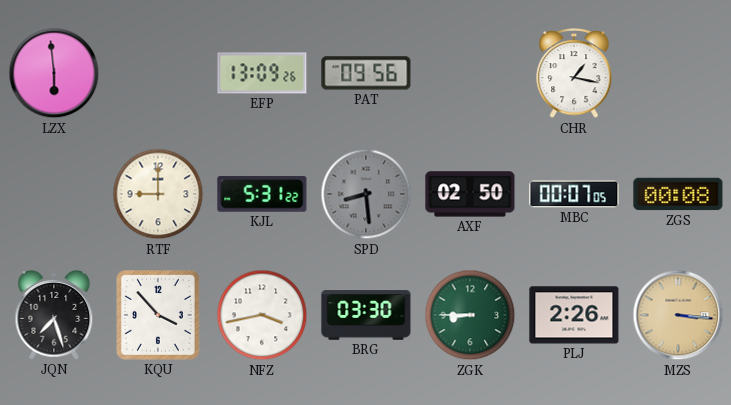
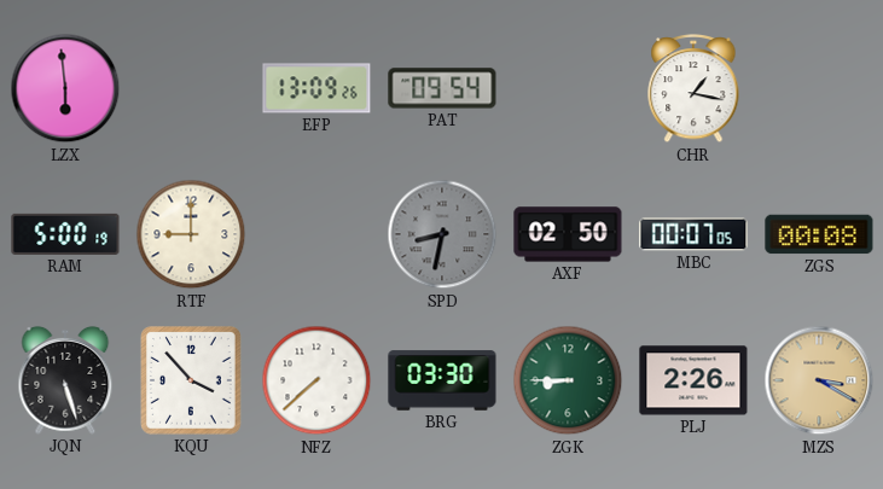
PAT: 09:56 -> 09:54 (442, 88)
RAM: none -> 5:00 (65, 234)
KJL: 5:31 -> none (262, 194)
SPD: 8:29 -> 8:32 (442, 234)
JQN: 7:27 -> 5:27 (65, 380)
NFZ: 3:43 -> 7:38 (316, 380)
MZS: 3:16 -> 3:20 (819, 380)
